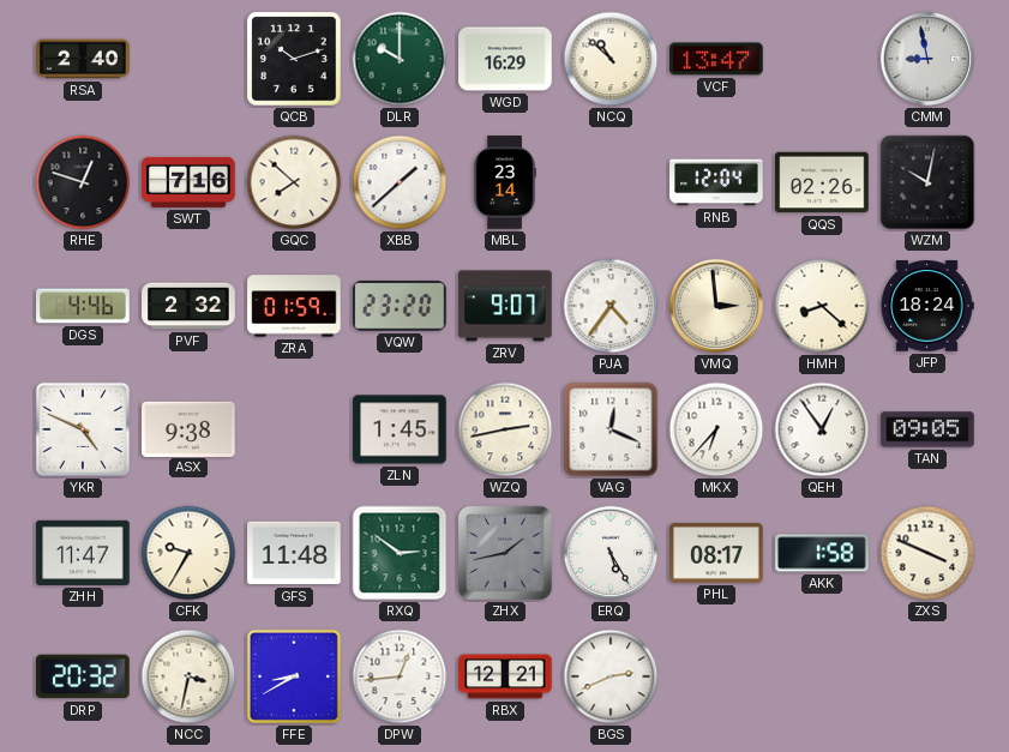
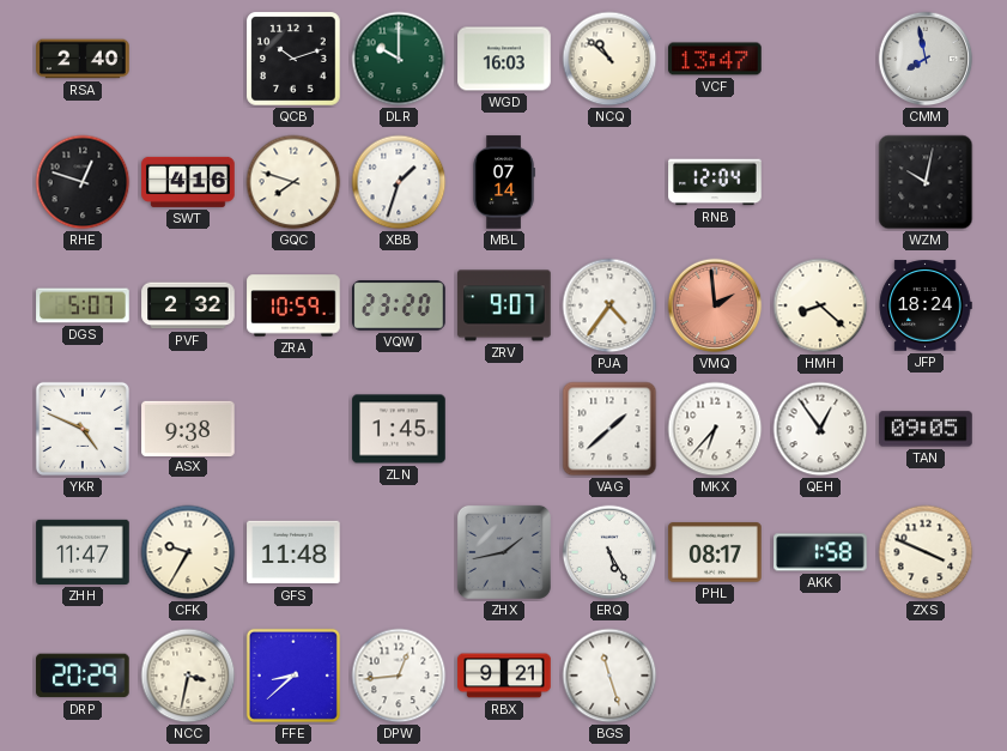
WGD: 16:29 -> 16:03 (504, 59)
CMM: 8:58 -> 7:58 (926, 59)
SWT: 7:16 -> 4:16 (188, 182)
GQC: 7:52 -> 7:48 (293, 182)
XBB: 1:38 -> 1:33 (399, 182)
MBL: 23:14 -> 07:14 (504, 182)
QQS: 02:26 -> none (822, 182)
DGS: 4:46 -> 5:07 (83, 305)
ZRA: 01:59 -> 10:59 (293, 305)
VMQ: 2:59 -> 1:59 (715, 305)
VMQ dial: cream -> salmon (715, 305)
WZQ: 2:43 -> none (505, 429)
VAG: 12:19 -> 1:38 (609, 429)
RXQ: 2:51 -> none (400, 553)
DRP: 20:32 -> 20:29 (84, 676)
FFE: 8:40 -> 8:38 (293, 676)
RBX: 12:21 -> 9:21 (504, 676)
BGS: 2:41 -> 11:27 (609, 676)
